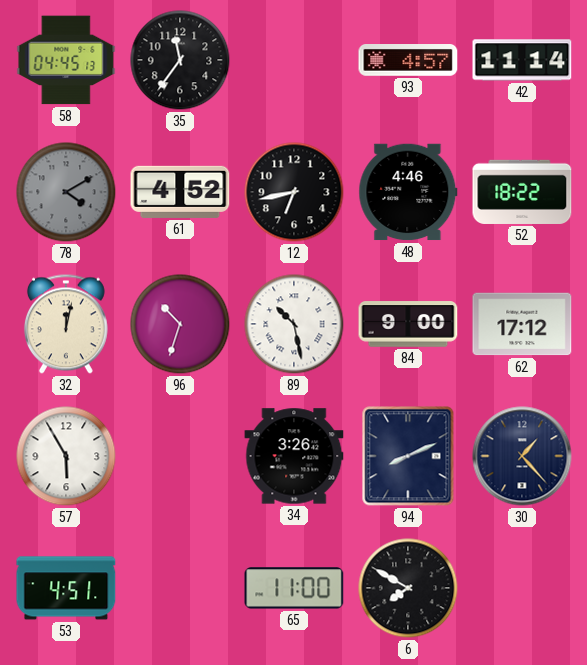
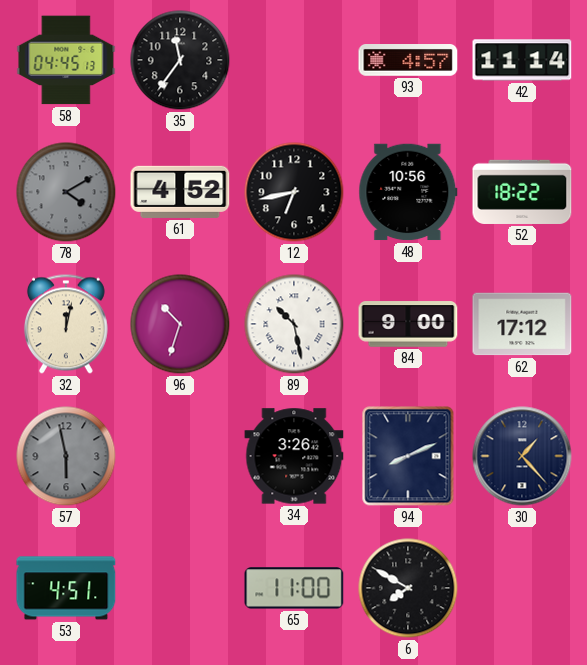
48: 4:46 -> 10:56 (408, 192)
57: 5:55 -> 5:58 (66, 456)
57 dial: white -> grey (66, 456)
